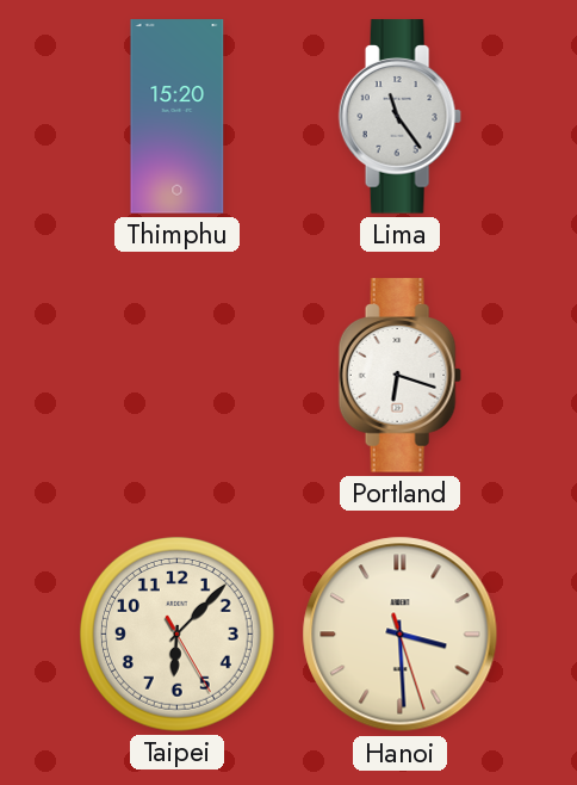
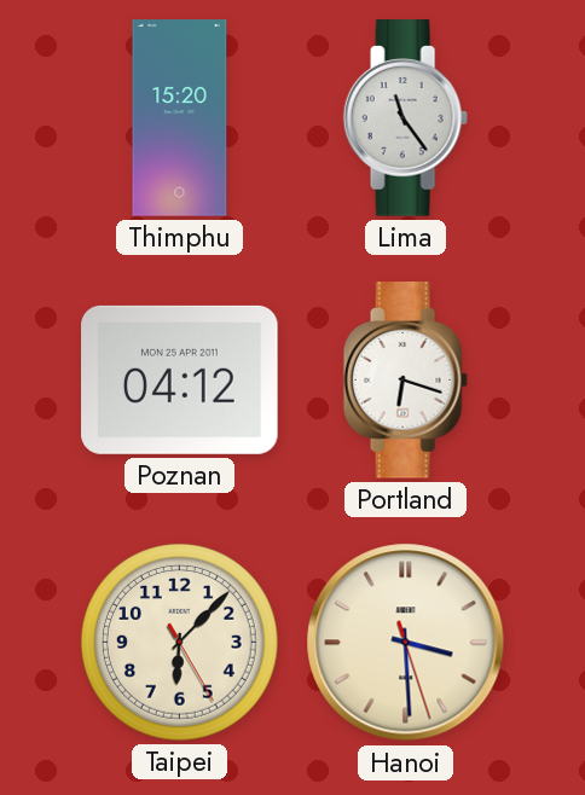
Poznan: none -> 04:12 (180, 379)
